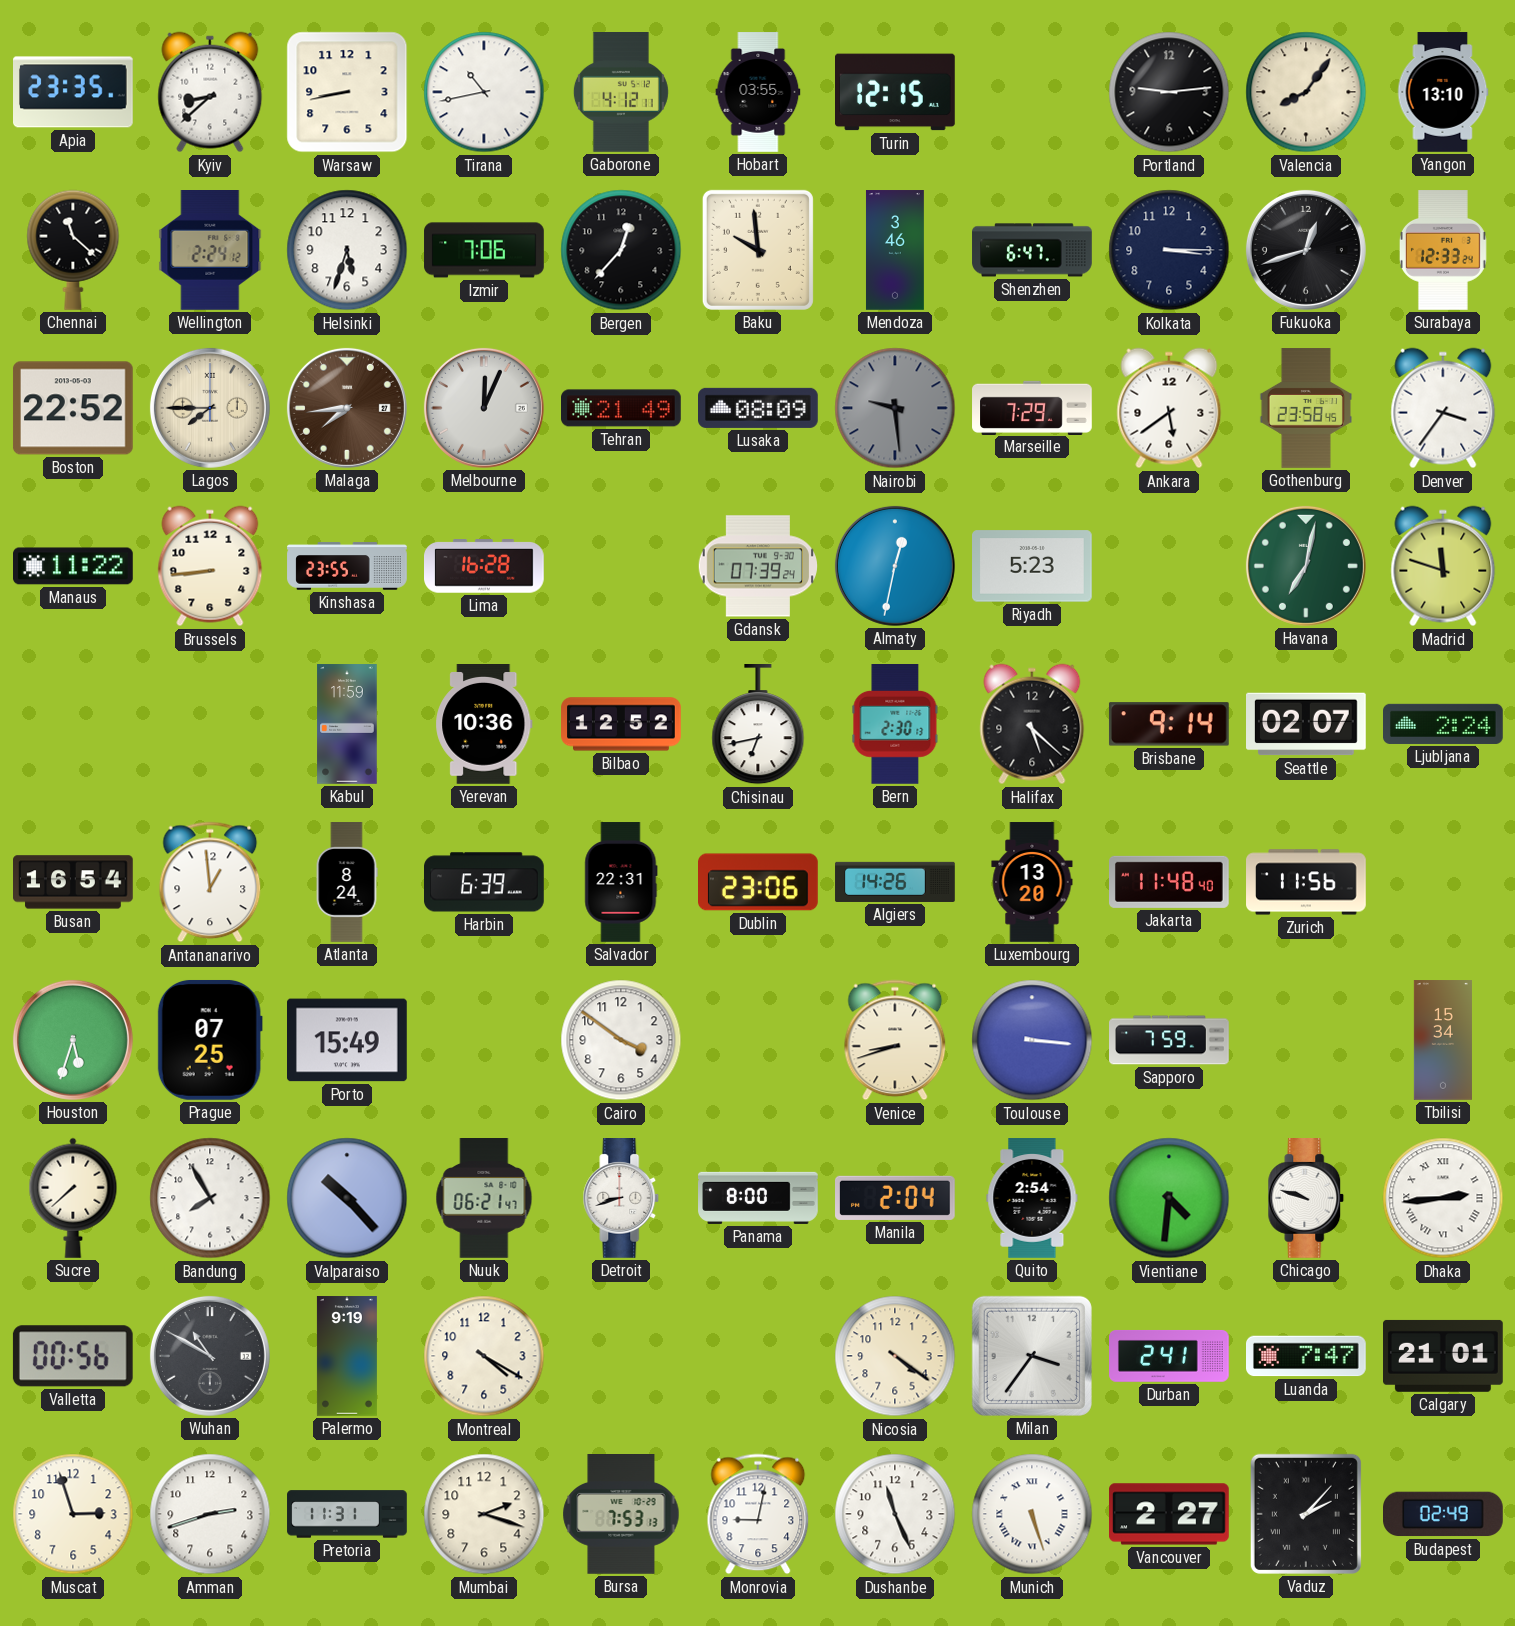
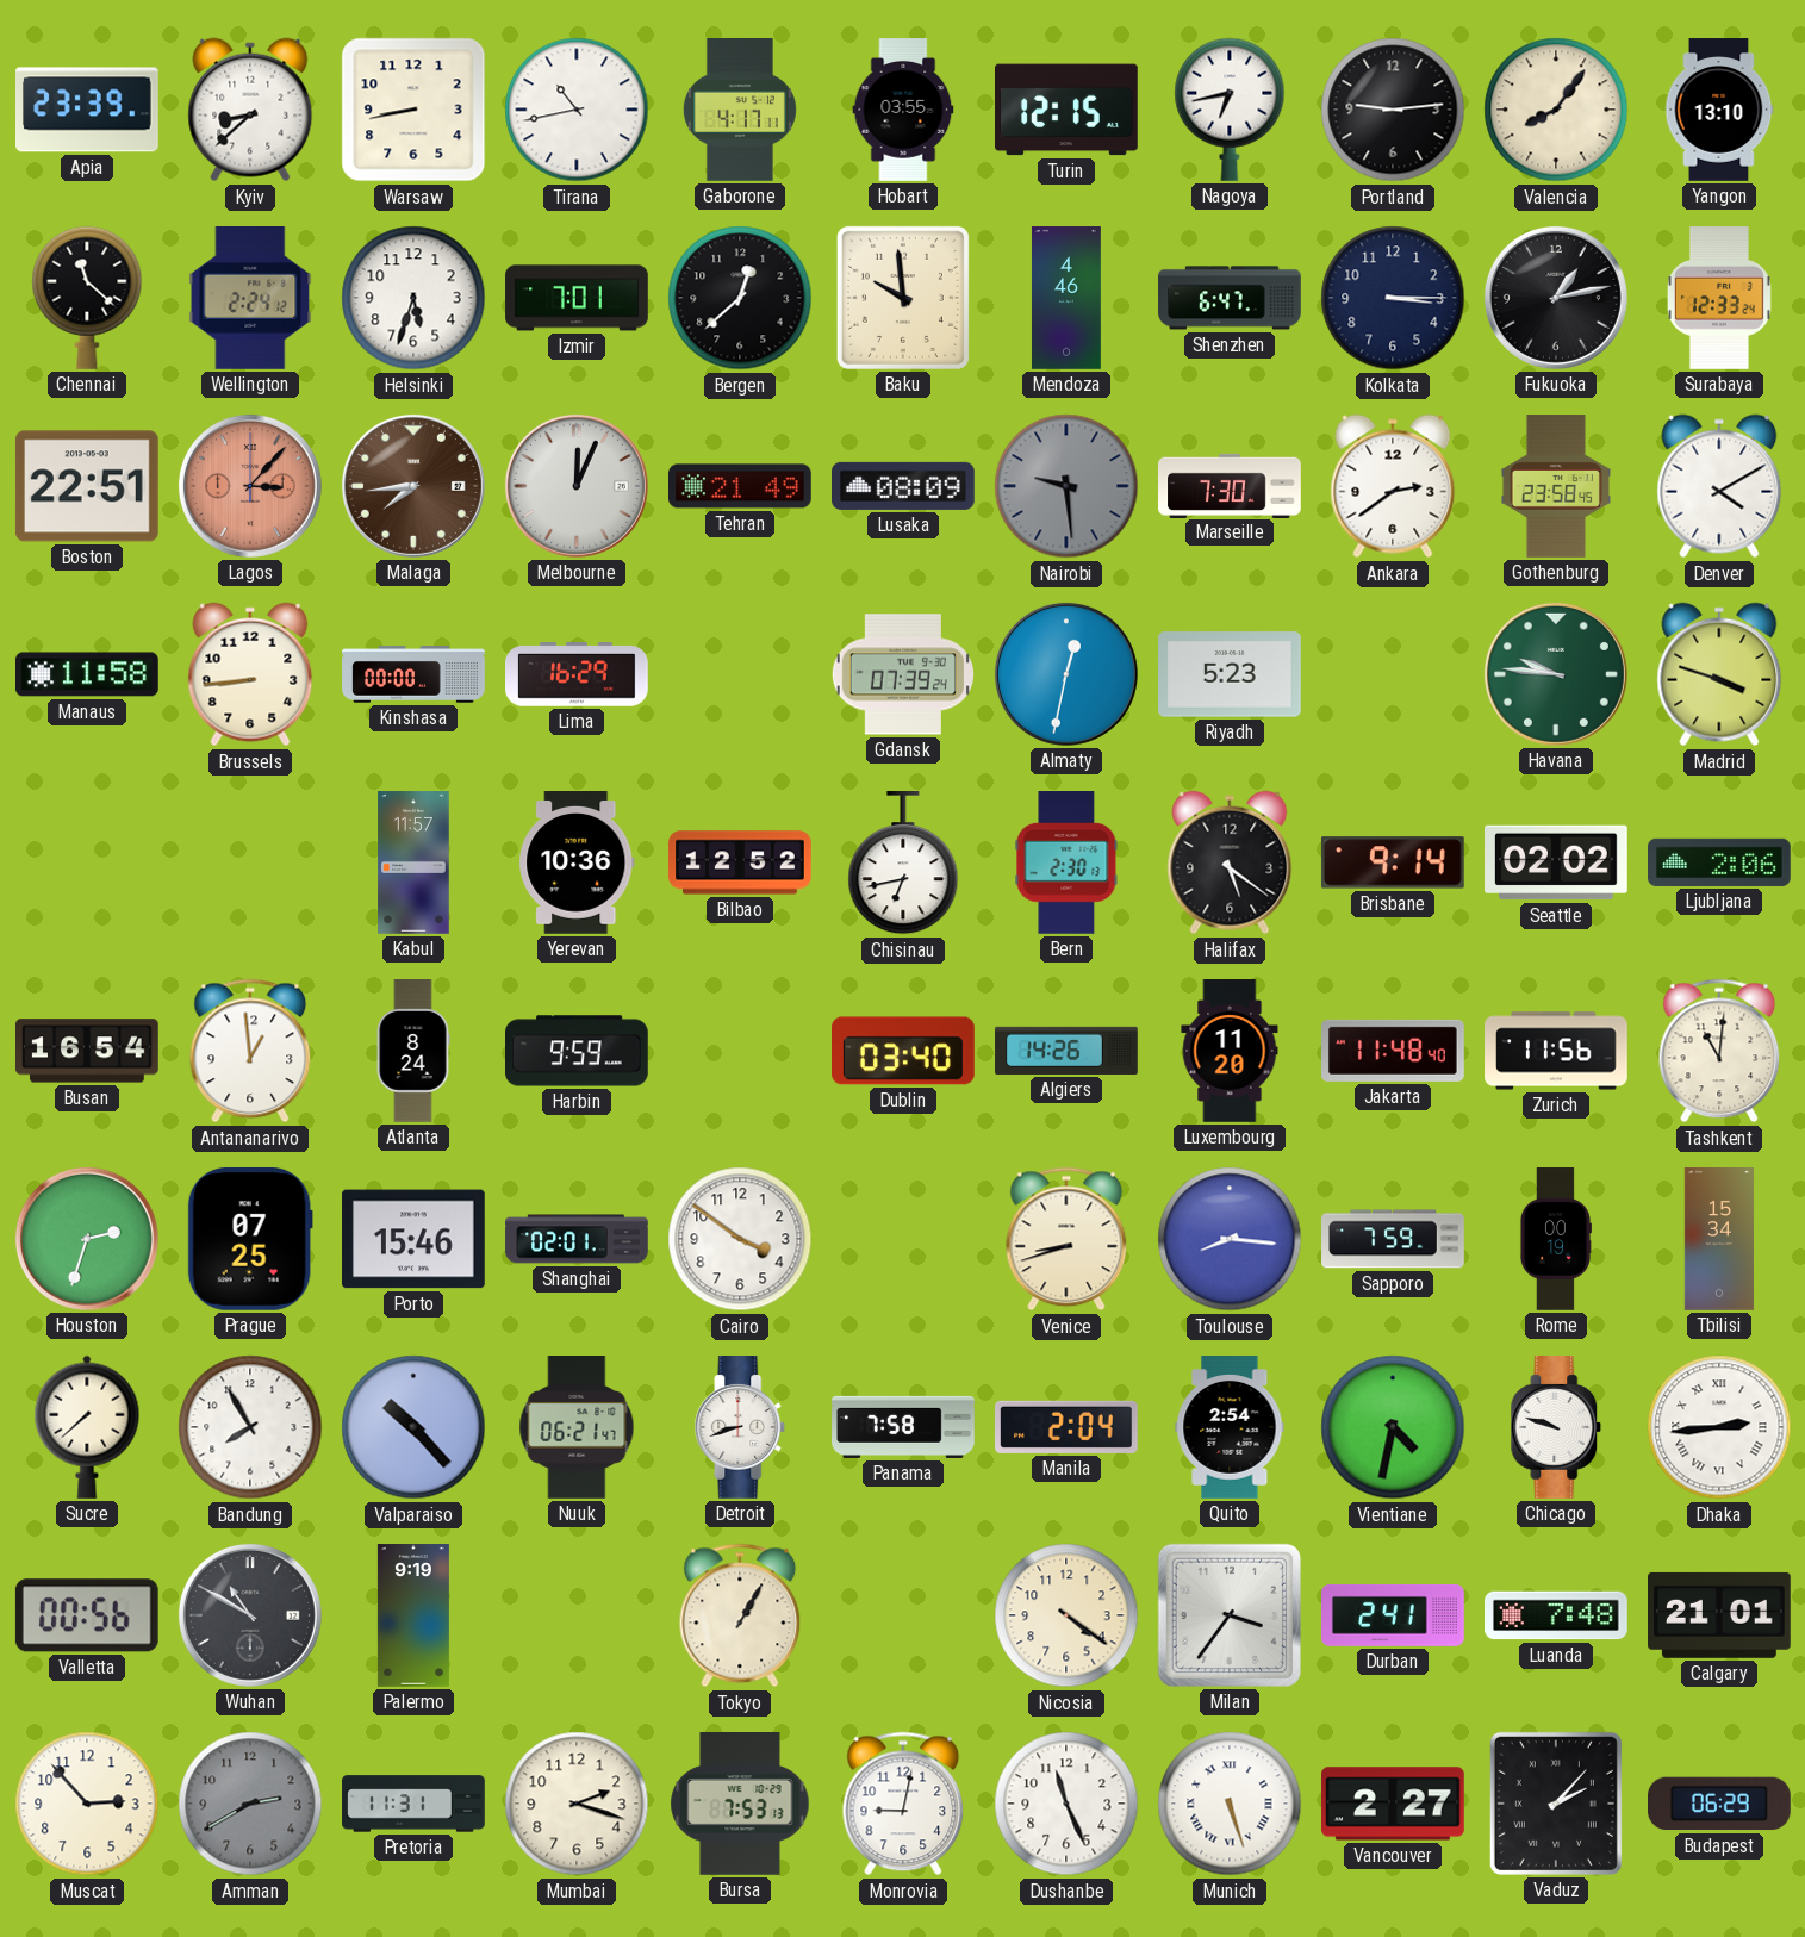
Apia: 23:35 -> 23:39 (88, 110)
Gaborone: 4:12 -> 4:17 (740, 111)
Nagoya: none -> 6:43 (1230, 110)
Izmir: 7:06 -> 7:01 (577, 298)
Bergen: 12:37 -> 12:38 (740, 298)
Mendoza: 3:46 -> 4:46 (1066, 298)
Fukuoka: 12:42 -> 1:13 (1556, 298)
Boston: 22:52 -> 22:51 (87, 486)
Lagos: 7:45 -> 3:07 (250, 486)
Lagos dial: cream -> salmon (250, 486)
Marseille: 7:29 -> 7:30 (1230, 485)
Ankara: 5:39 -> 2:39 (1393, 486)
Denver: 3:36 -> 4:10 (1719, 486)
Manaus: 11:22 -> 11:58 (88, 674)
Kinshasa: 23:55 -> 00:00 (413, 674)
Lima: 16:28 -> 16:29 (578, 674)
Havana: 7:02 -> 9:46 (1556, 674)
Madrid: 11:48 -> 3:48 (1719, 674)
Kabul: 11:59 -> 11:57 (413, 862)
Halifax: 5:22 -> 5:21 (1230, 862)
Seattle: 02:07 -> 02:02 (1557, 862)
Ljubljana: 2:24 -> 2:06 (1720, 862)
Harbin: 6:39 -> 9:59 (578, 1051)
Salvador: 22:31 -> none (621, 882)
Dublin: 23:06 -> 03:40 (904, 1051)
Luxembourg: 13:20 -> 11:20 (1230, 1051)
Tashkent: none -> 11:01 (1719, 1051)
Houston: 5:33 -> 2:33 (87, 1239)
Porto: 15:49 -> 15:46 (415, 1239)
Shanghai: none -> 02:01 (577, 1239)
Toulouse: 3:16 -> 8:16 (1230, 1239)
Rome: none -> 00:19 (1555, 1239)
Panama: 8:00 -> 7:58 (903, 1427)
Vientiane: 4:31 -> 4:32 (1393, 1427)
Montreal: 4:20 -> none (484, 1356)
Tokyo: none -> 1:05 (740, 1615)
Luanda: 7:47 -> 7:48 (1556, 1615)
Muscat: 2:57 -> 2:53 (87, 1804)
Amman: 2:42 -> 2:40 (250, 1804)
Amman dial: white -> grey (250, 1804)
Budapest: 02:49 -> 06:29 (1720, 1804)
